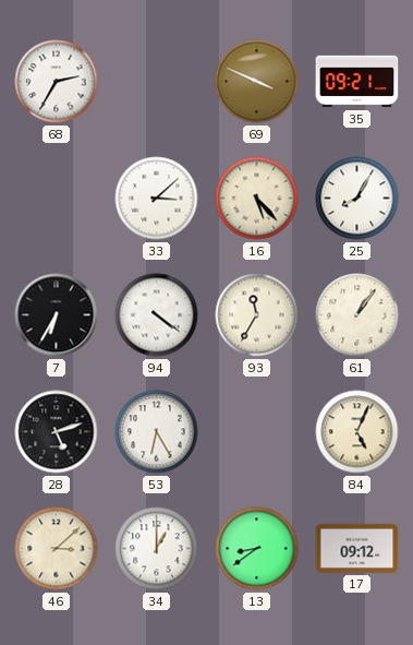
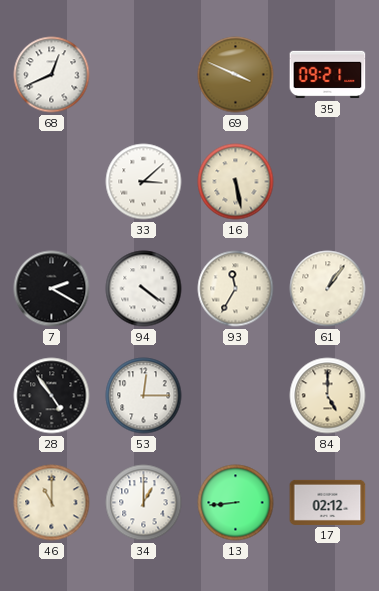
68: 2:35 -> 12:41 (52, 75)
16: 5:23 -> 5:28 (236, 182)
25: 8:05 -> none (357, 199)
7: 6:35 -> 2:20 (52, 289)
28: 5:12 -> 4:54 (52, 396)
53: 6:25 -> 12:15 (144, 396)
84: 5:04 -> 5:00 (328, 396)
46: 3:08 -> 11:00 (52, 503)
13: 8:39 -> 8:44 (236, 503)
17: 09:12 -> 02:12 (328, 502)
